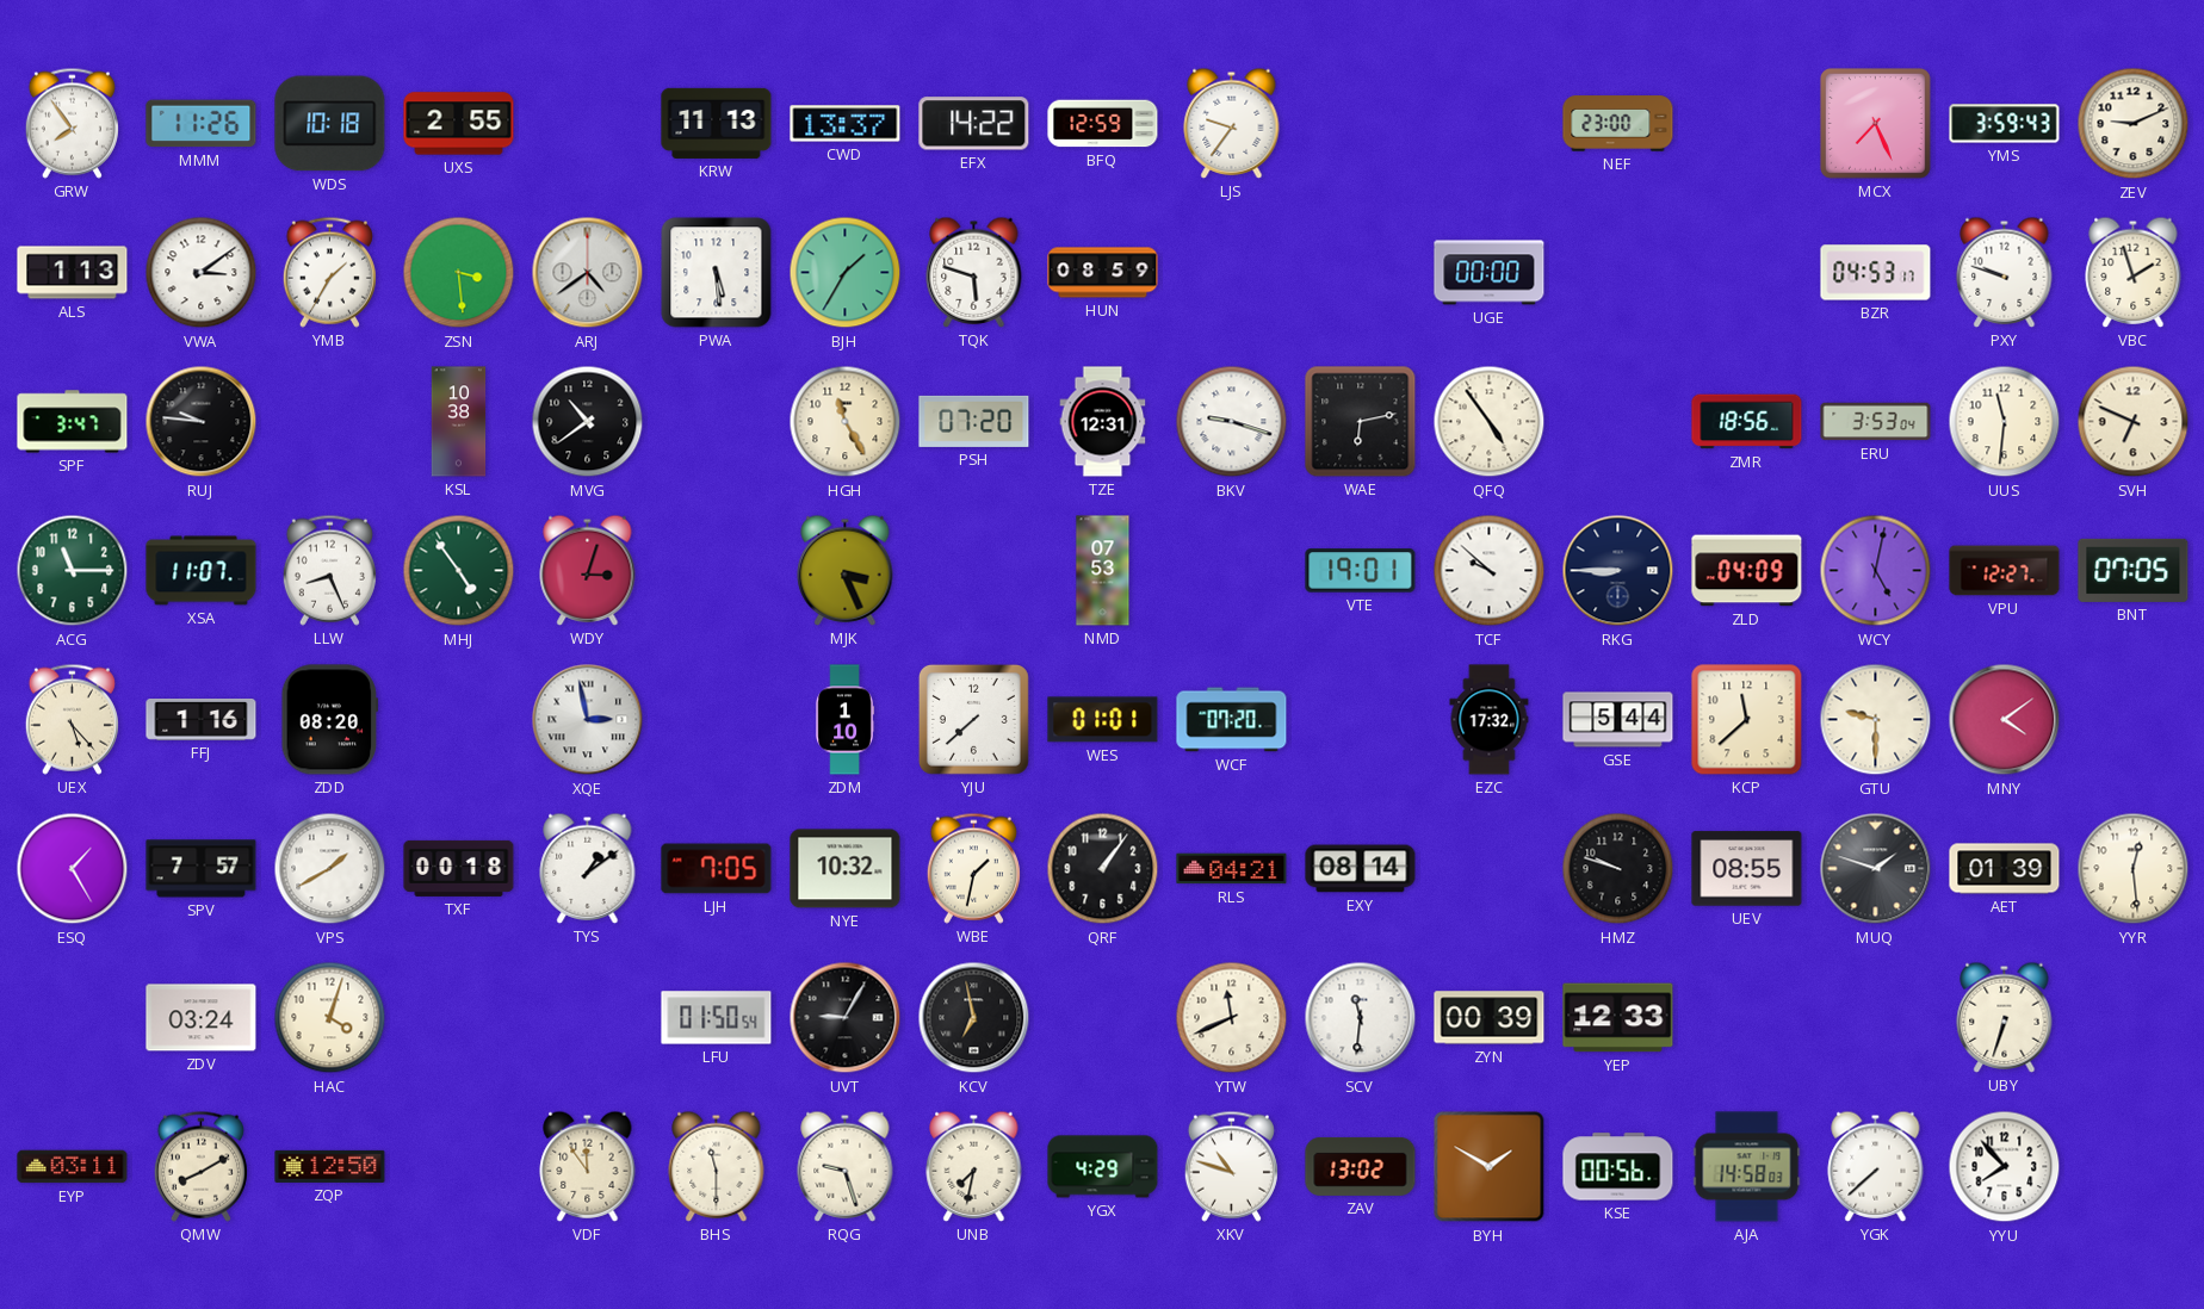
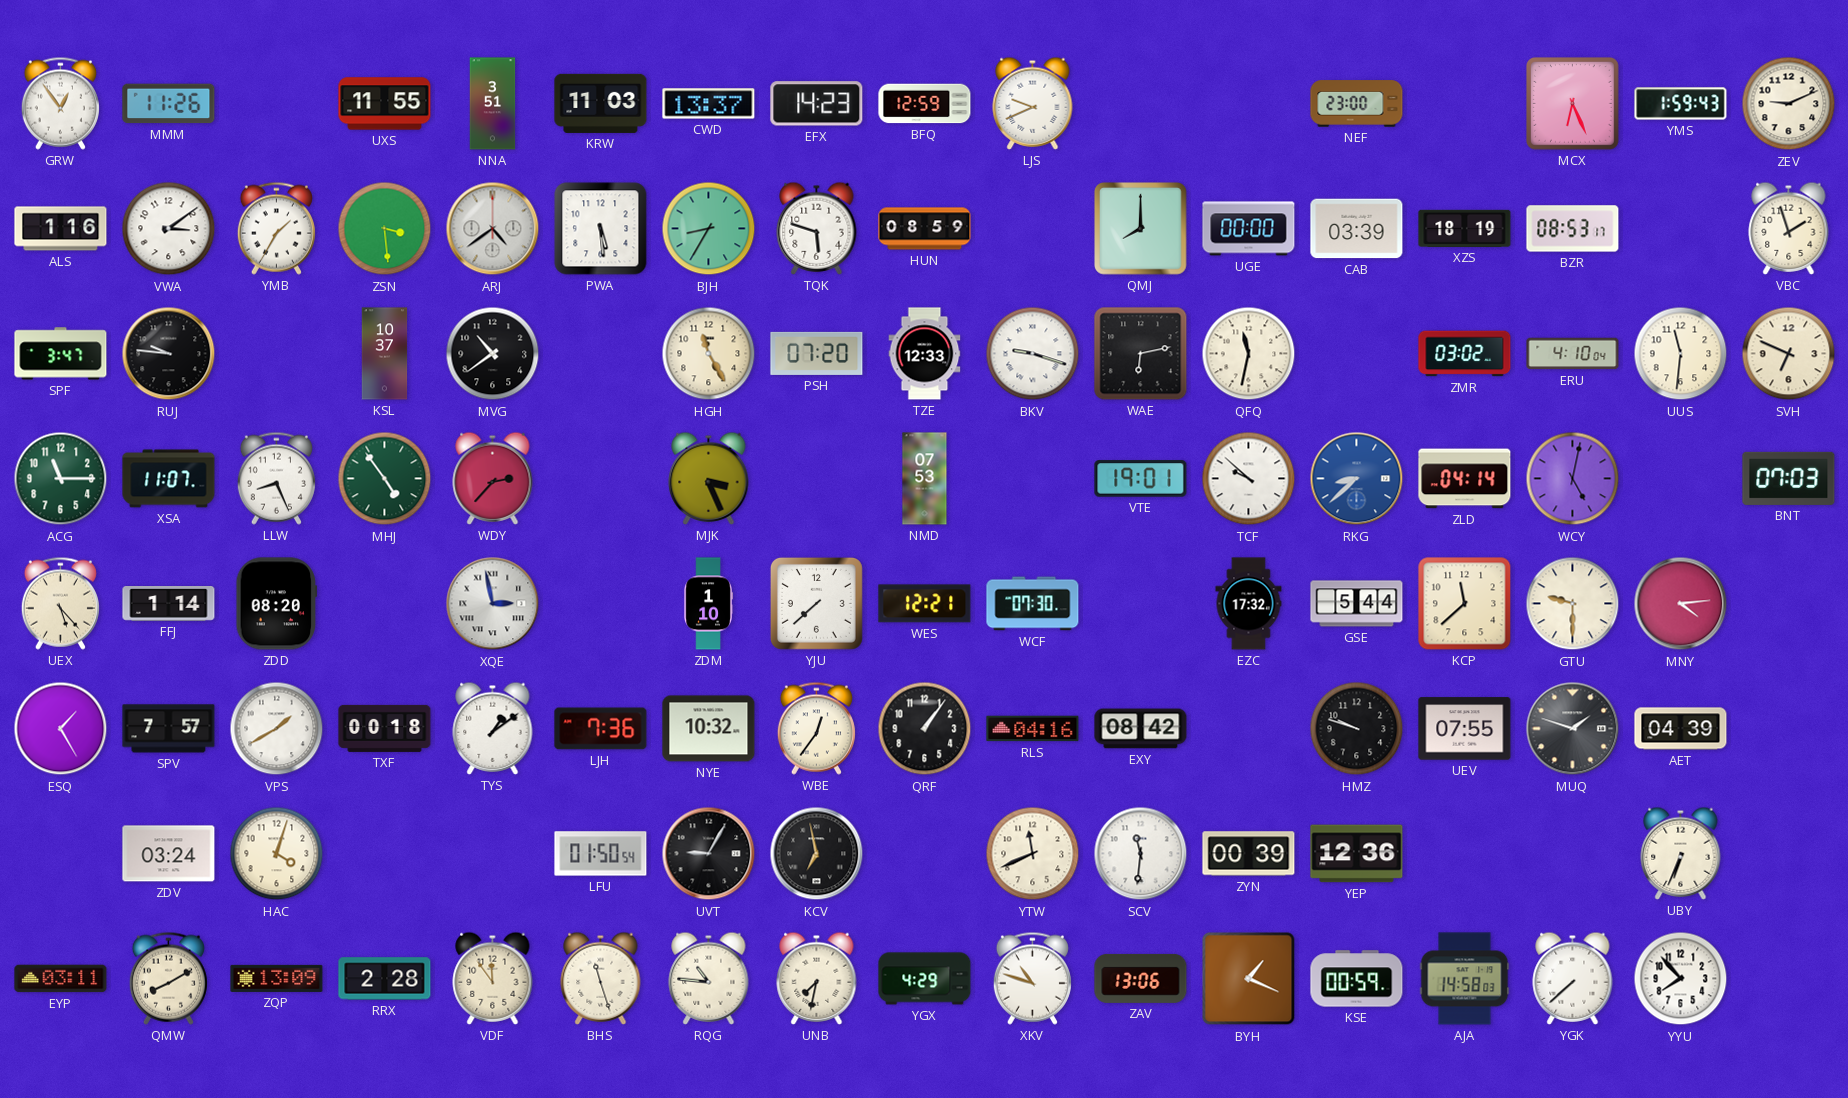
GRW: 7:54 -> 12:54 (60, 103)
WDS: 10:18 -> none (330, 124)
UXS: 2:55 -> 11:55 (385, 104)
NNA: none -> 3:51 (493, 104)
KRW: 11:13 -> 11:03 (601, 103)
EFX: 14:22 -> 14:23 (817, 104)
LJS: 9:36 -> 9:41 (1033, 103)
MCX: 7:26 -> 6:26 (1573, 104)
YMS: 3:59 -> 1:59 (1681, 104)
ALS: 1:13 -> 1:16 (61, 229)
BJH: 1:35 -> 8:35 (709, 229)
QMJ: none -> 8:00 (1141, 229)
CAB: none -> 03:39 (1357, 229)
XZS: none -> 18:19 (1465, 228)
BZR: 04:53 -> 08:53 (1573, 229)
PXY: 9:48 -> none (2005, 272)
KSL: 10:38 -> 10:37 (385, 354)
TZE: 12:31 -> 12:33 (925, 354)
QFQ: 4:54 -> 11:32 (1249, 354)
ZMR: 18:56 -> 03:02 (1465, 354)
ERU: 3:53 -> 4:10 (1573, 354)
WDY: 3:03 -> 2:37 (493, 478)
RKG: 8:45 -> 8:38 (1357, 479)
RKG dial: navy -> blue (1357, 479)
ZLD: 04:09 -> 04:14 (1465, 479)
VPU: 12:27 -> none (2005, 571)
BNT: 07:05 -> 07:03 (1789, 478)
FFJ: 1:16 -> 1:14 (169, 604)
WES: 01:01 -> 12:21 (925, 604)
WCF: 07:20 -> 07:30 (1033, 604)
MNY: 4:09 -> 4:14 (1681, 604)
LJH: 7:05 -> 7:36 (601, 729)
WBE: 1:32 -> 12:36 (816, 728)
RLS: 04:21 -> 04:16 (1033, 729)
EXY: 08:14 -> 08:42 (1141, 729)
UEV: 08:55 -> 07:55 (1465, 729)
AET: 01:39 -> 04:39 (1681, 729)
YYR: 12:29 -> none (2134, 869)
YEP: 12:33 -> 12:36 (1357, 854)
UBY: 6:33 -> 6:34 (1681, 853)
ZQP: 12:50 -> 13:09 (277, 978)
RRX: none -> 2:28 (385, 979)
BHS: 11:30 -> 11:27 (601, 978)
RQG: 9:27 -> 10:46 (709, 978)
ZAV: 13:02 -> 13:06 (1141, 978)
BYH: 1:50 -> 1:19 (1249, 979)
KSE: 00:56 -> 00:59 (1357, 979)
